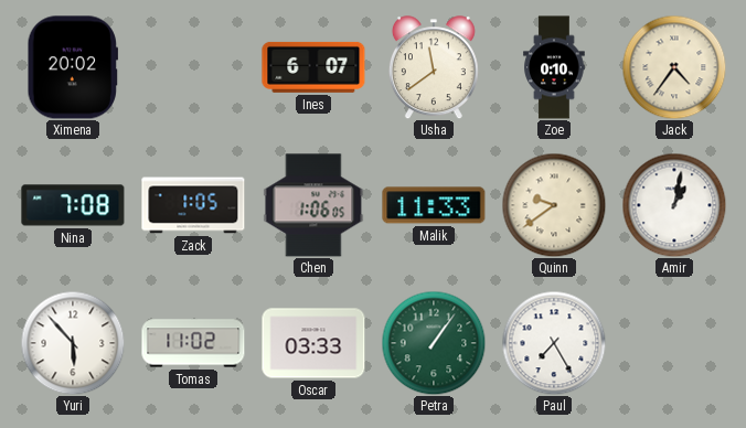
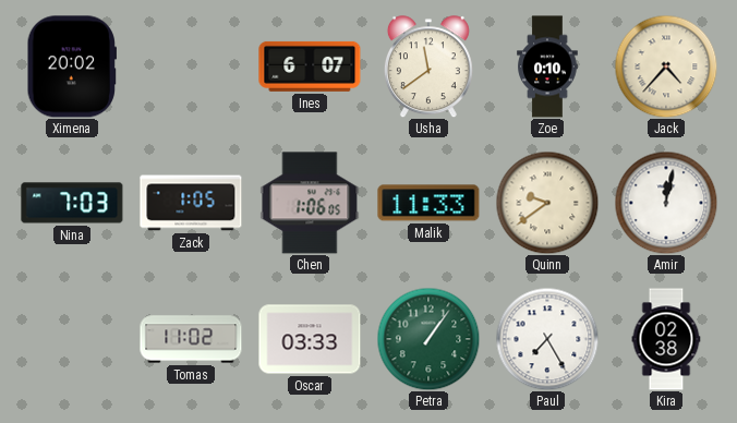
Jack: 4:36 -> 4:37 (666, 67)
Nina: 7:08 -> 7:03 (72, 203)
Amir: 1:02 -> 12:02 (666, 203)
Yuri: 5:53 -> none (73, 343)
Kira: none -> 02:38 (666, 339)
